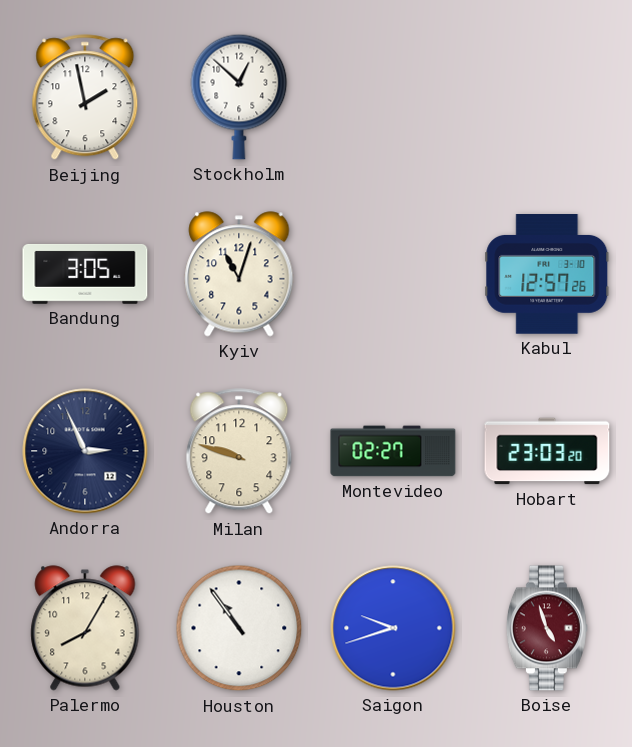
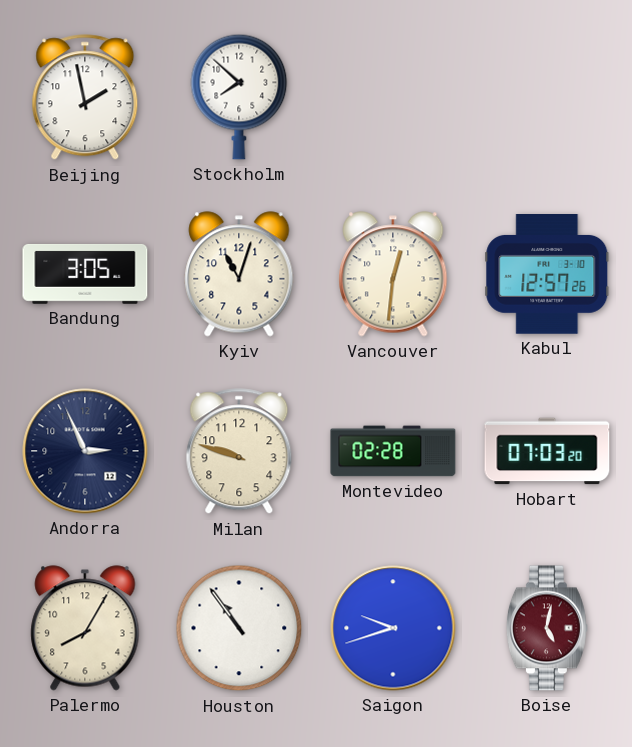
Stockholm: 12:52 -> 7:52 (239, 97)
Vancouver: none -> 12:31 (393, 274)
Montevideo: 02:27 -> 02:28 (393, 451)
Hobart: 23:03 -> 07:03 (547, 451)
Boise: 4:57 -> 5:02 (547, 628)
